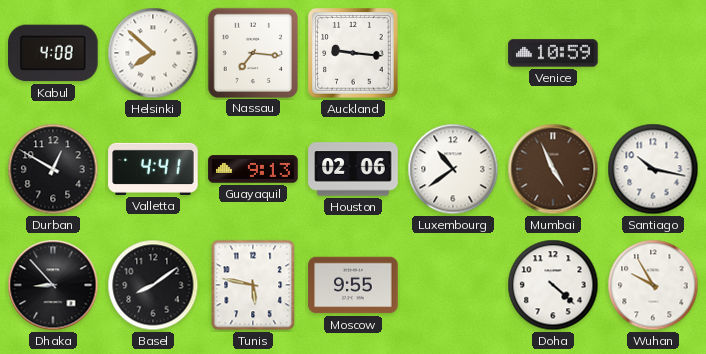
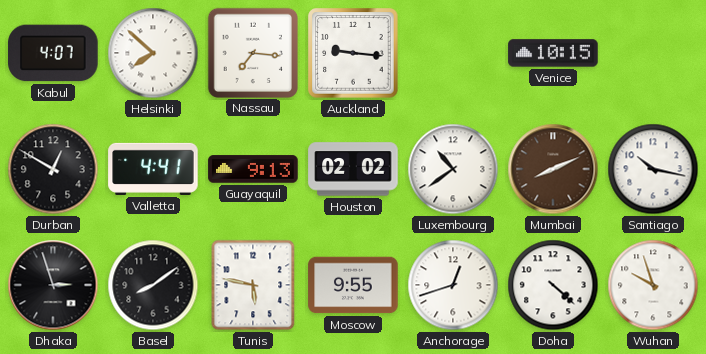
Kabul: 4:08 -> 4:07 (53, 53)
Venice: 10:59 -> 10:15 (553, 53)
Houston: 02:06 -> 02:02 (353, 169)
Mumbai: 4:56 -> 8:11 (553, 169)
Dhaka: 8:53 -> 2:57 (53, 285)
Anchorage: none -> 12:42 (453, 285)
Wuhan: 9:55 -> 9:57 (653, 285)
